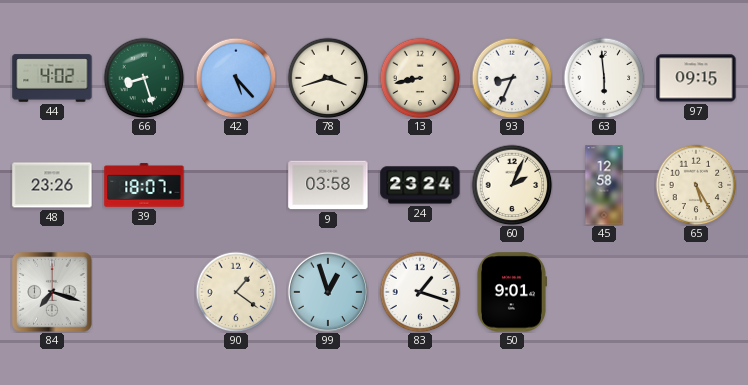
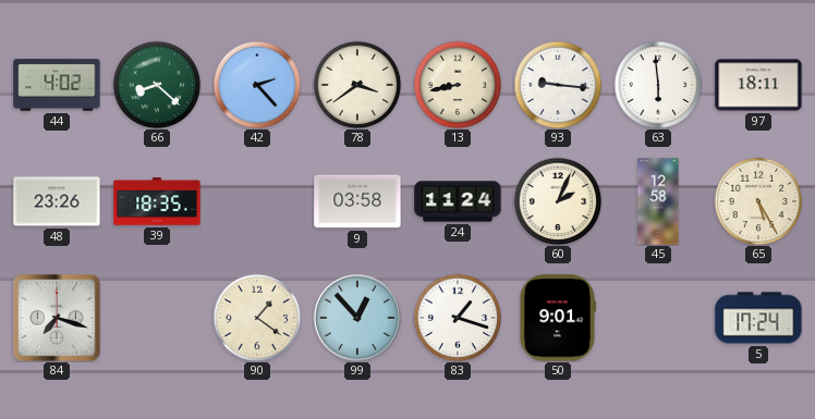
66: 8:27 -> 8:22 (157, 85)
42: 5:23 -> 2:23 (257, 85)
78: 3:42 -> 3:39 (357, 85)
93: 8:34 -> 9:16 (558, 85)
97: 09:15 -> 18:11 (758, 85)
39: 18:07 -> 18:35 (157, 201)
24: 23:24 -> 11:24 (458, 201)
99: 12:57 -> 12:53 (356, 317)
5: none -> 17:24 (758, 318)
